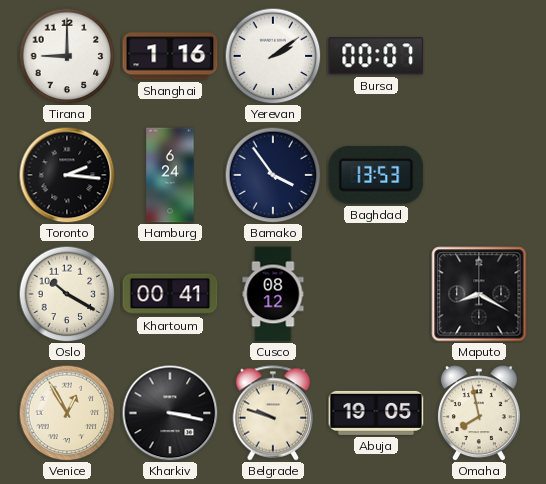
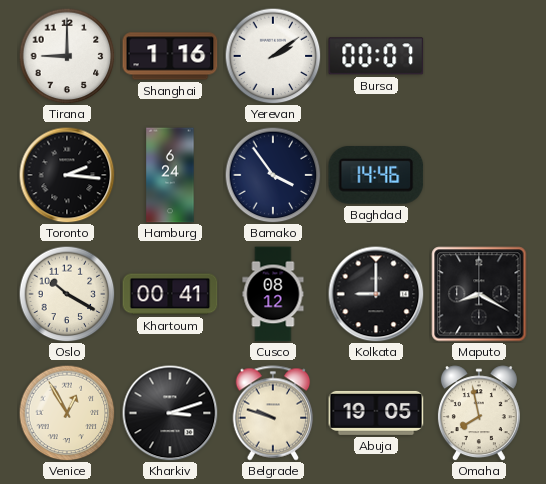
Baghdad: 13:53 -> 14:46 (376, 175)
Kolkata: none -> 9:00 (376, 294)
Kharkiv: 3:17 -> 3:12 (170, 413)
